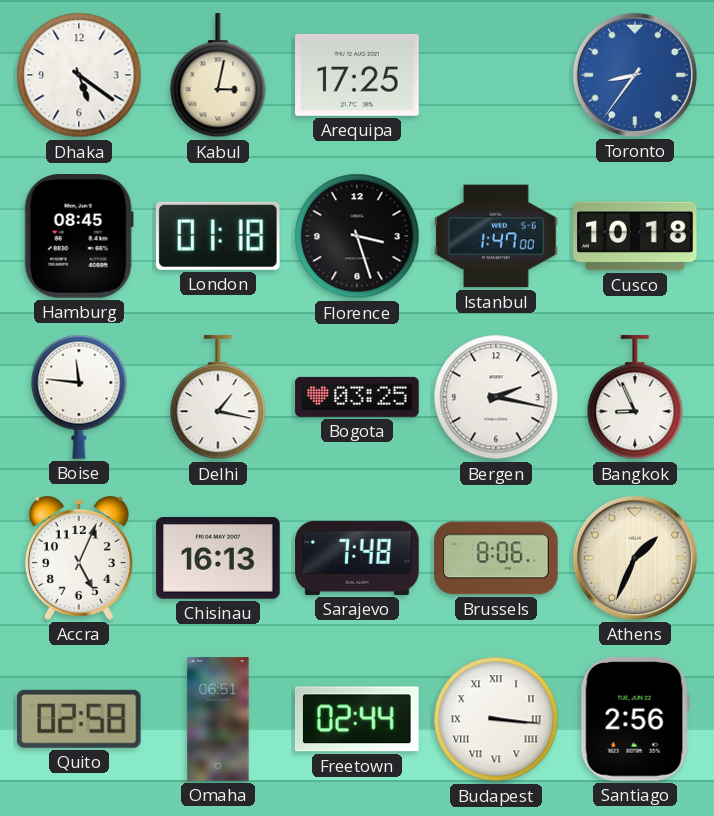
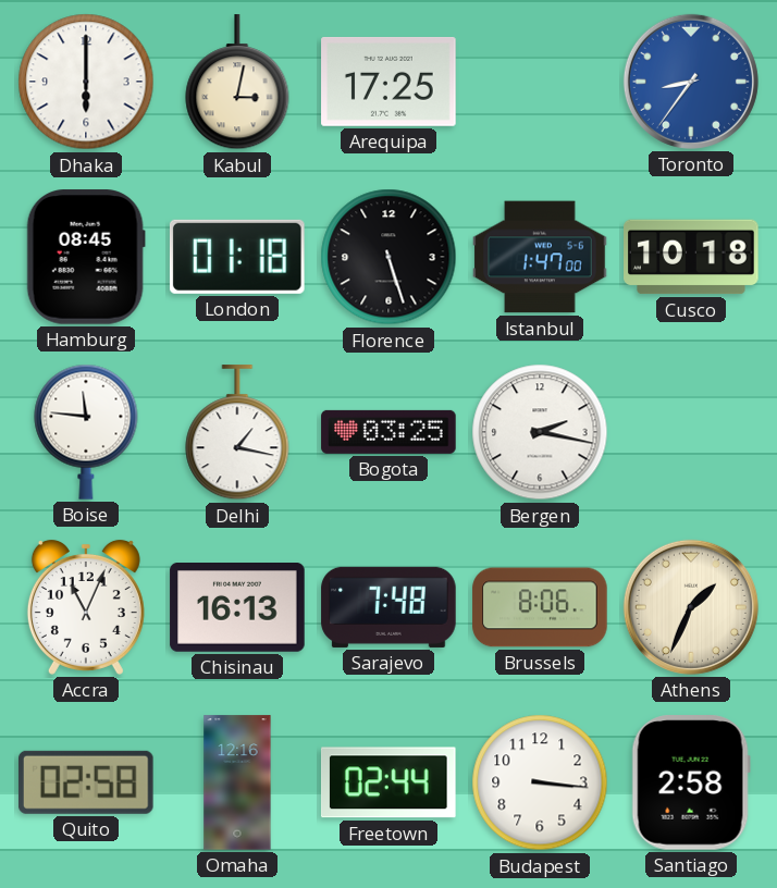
Dhaka: 5:21 -> 6:00 (86, 82)
Florence: 3:27 -> 5:27 (388, 257)
Bangkok: 8:56 -> none (635, 398)
Accra: 5:04 -> 11:04 (86, 607)
Omaha: 06:51 -> 12:16 (237, 782)
Budapest numerals: Roman -> Arabic (540, 782)
Santiago: 2:56 -> 2:58 (691, 782)
